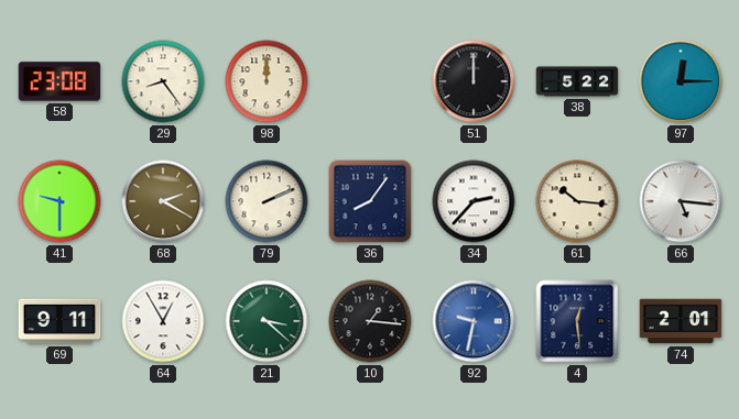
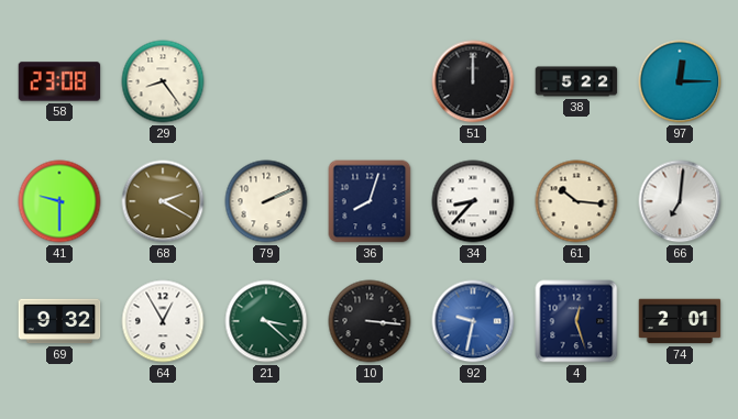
98: 12:00 -> none (267, 81)
36: 8:06 -> 8:03 (370, 201)
34: 2:37 -> 8:37 (473, 201)
66: 5:16 -> 7:01 (680, 201)
69: 9:11 -> 9:32 (59, 321)
10: 1:16 -> 3:16 (370, 321)
4: 12:29 -> 12:27 (576, 321)
